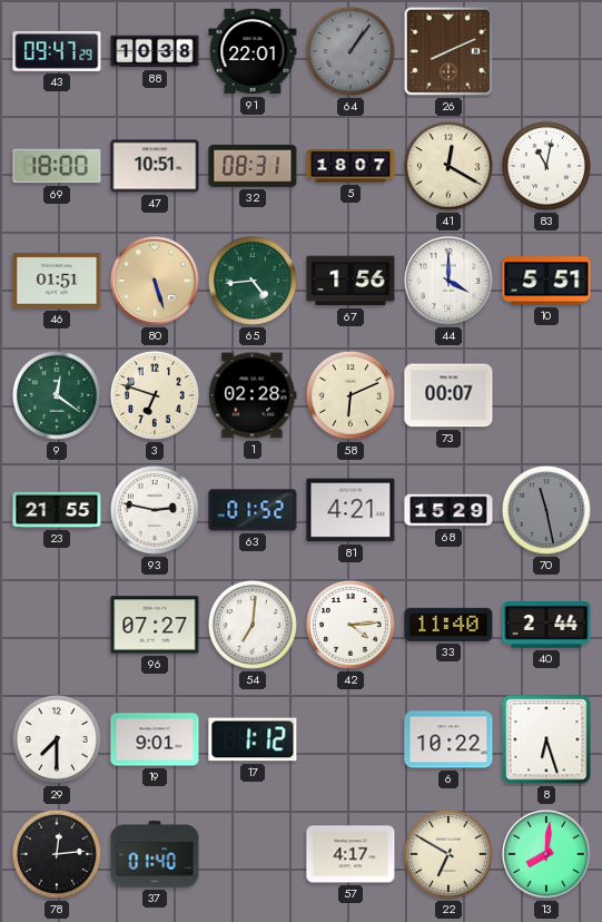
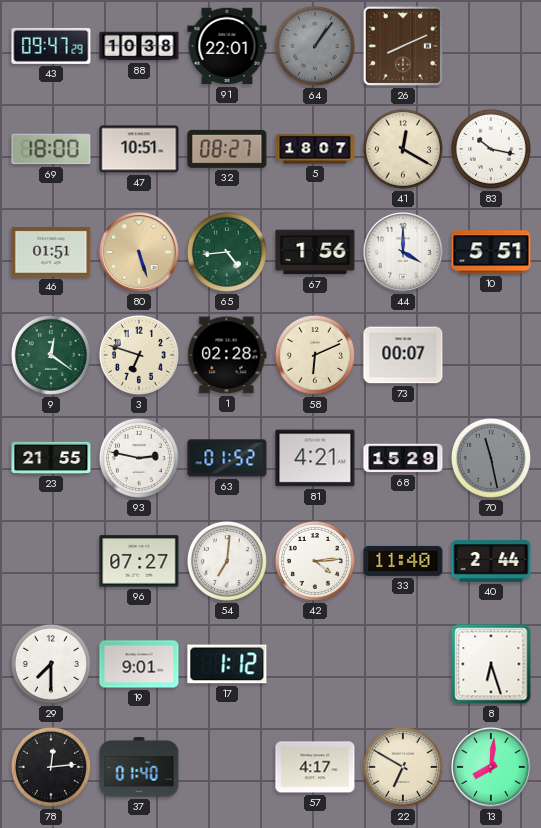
32: 08:31 -> 08:27 (227, 149)
83: 11:02 -> 10:17 (491, 149)
6: 10:22 -> none (448, 739)
